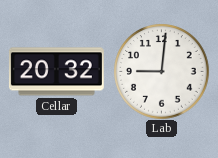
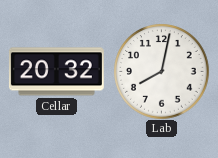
Lab: 9:01 -> 8:02 (162, 72)
